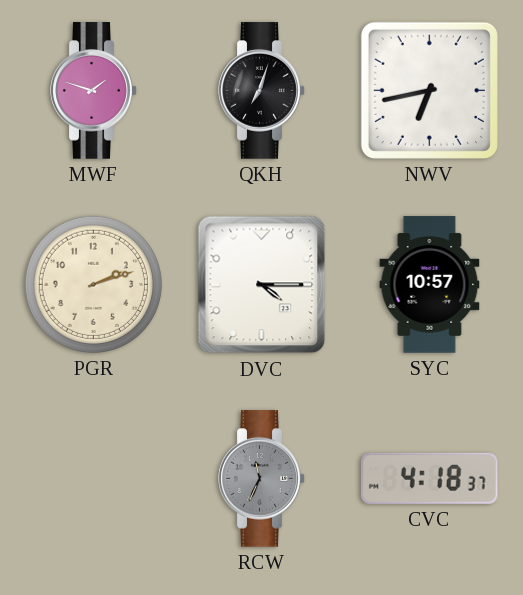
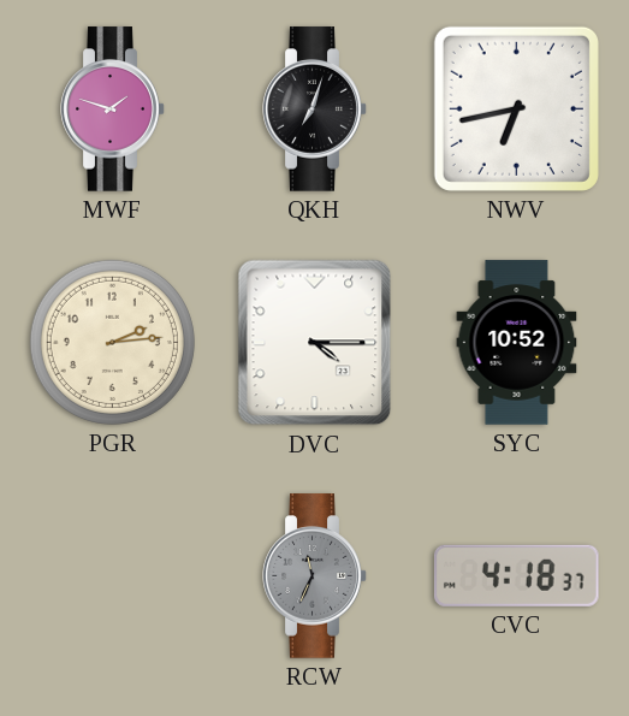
PGR: 2:12 -> 2:14 (112, 342)
SYC: 10:57 -> 10:52 (517, 343)
